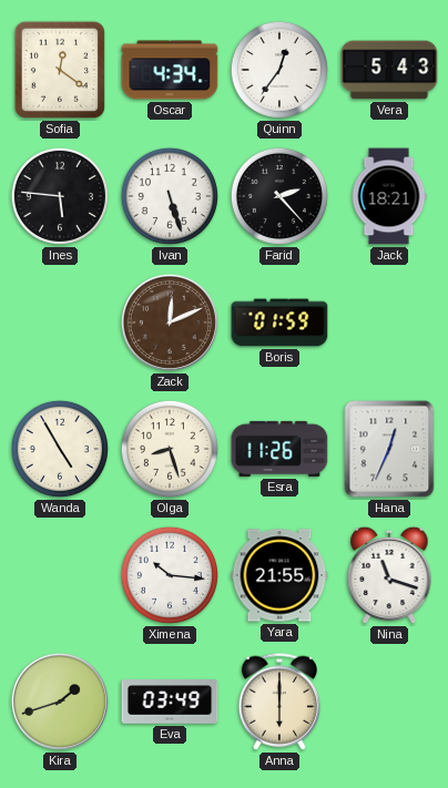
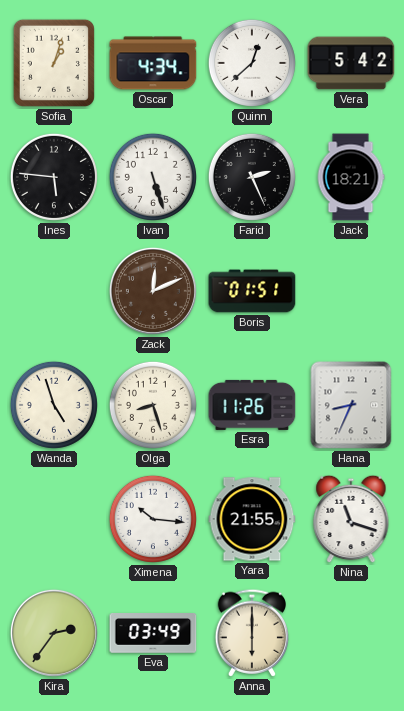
Sofia: 12:21 -> 1:03 (54, 63)
Quinn: 12:36 -> 12:38 (252, 63)
Vera: 5:43 -> 5:42 (351, 63)
Farid: 2:23 -> 2:26 (252, 177)
Boris: 01:59 -> 01:51 (252, 291)
Wanda: 4:55 -> 4:57 (54, 405)
Hana: 12:34 -> 8:34 (351, 405)
Kira: 1:42 -> 2:36 (54, 633)
